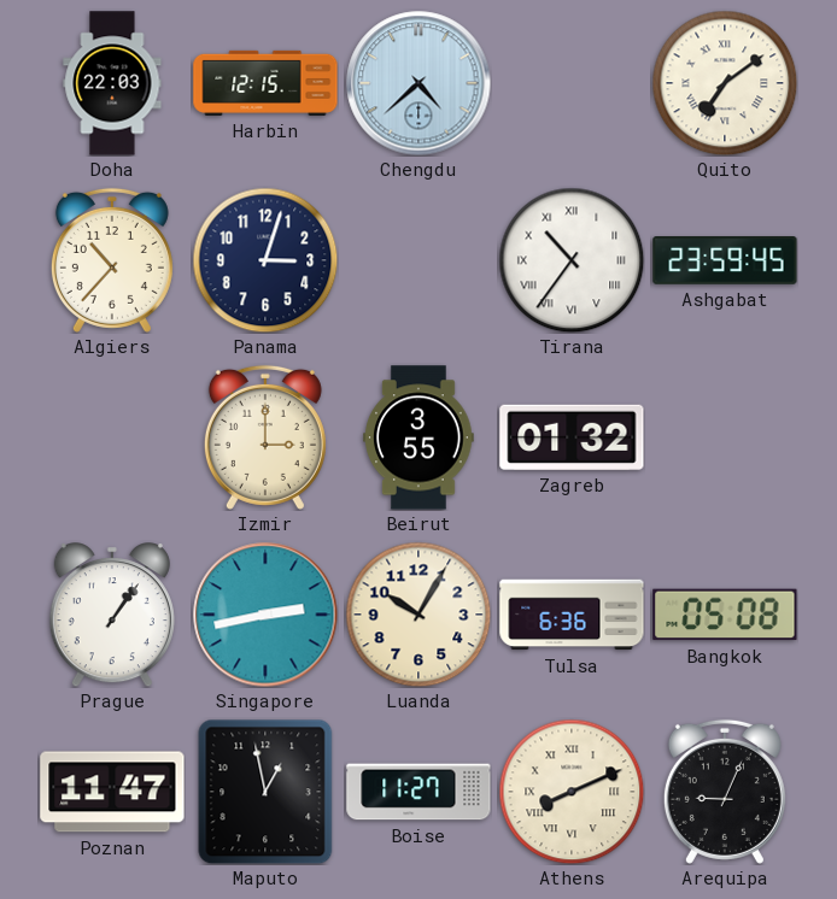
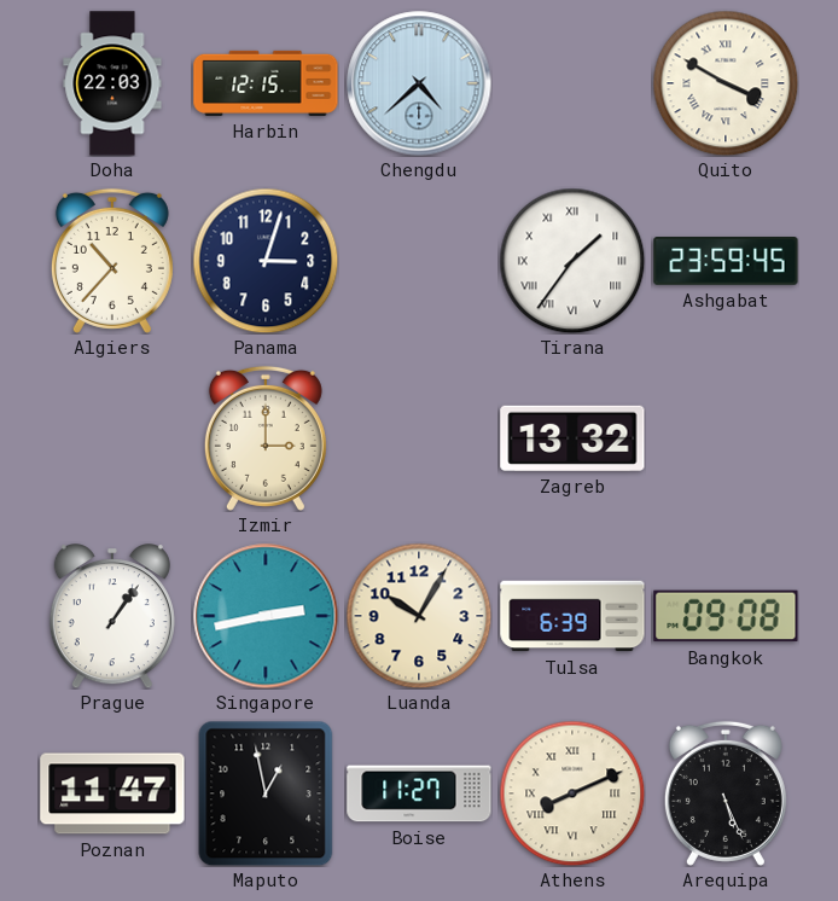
Quito: 7:09 -> 3:50 (726, 83)
Tirana: 10:36 -> 1:36 (572, 261)
Beirut: 3:55 -> none (418, 437)
Zagreb: 01:32 -> 13:32 (572, 438)
Tulsa: 6:36 -> 6:39 (572, 616)
Bangkok: 05:08 -> 09:08 (726, 616)
Arequipa: 9:04 -> 5:26 (726, 794)
